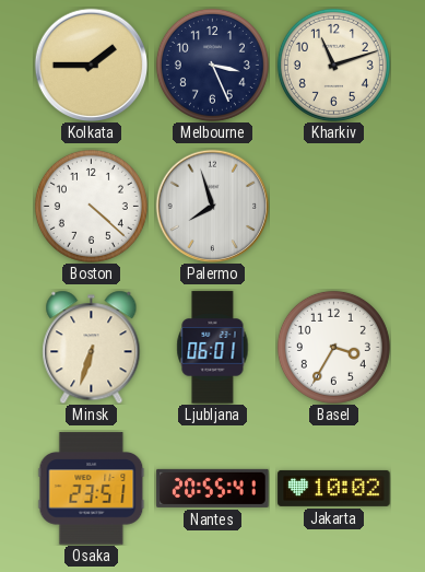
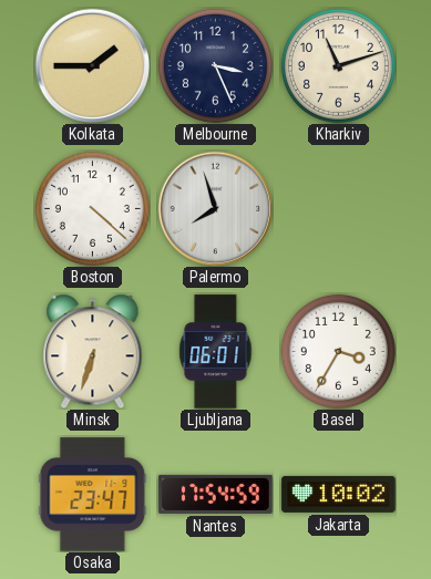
Osaka: 23:51 -> 23:47 (93, 495)
Nantes: 20:55 -> 17:54 (216, 494)
